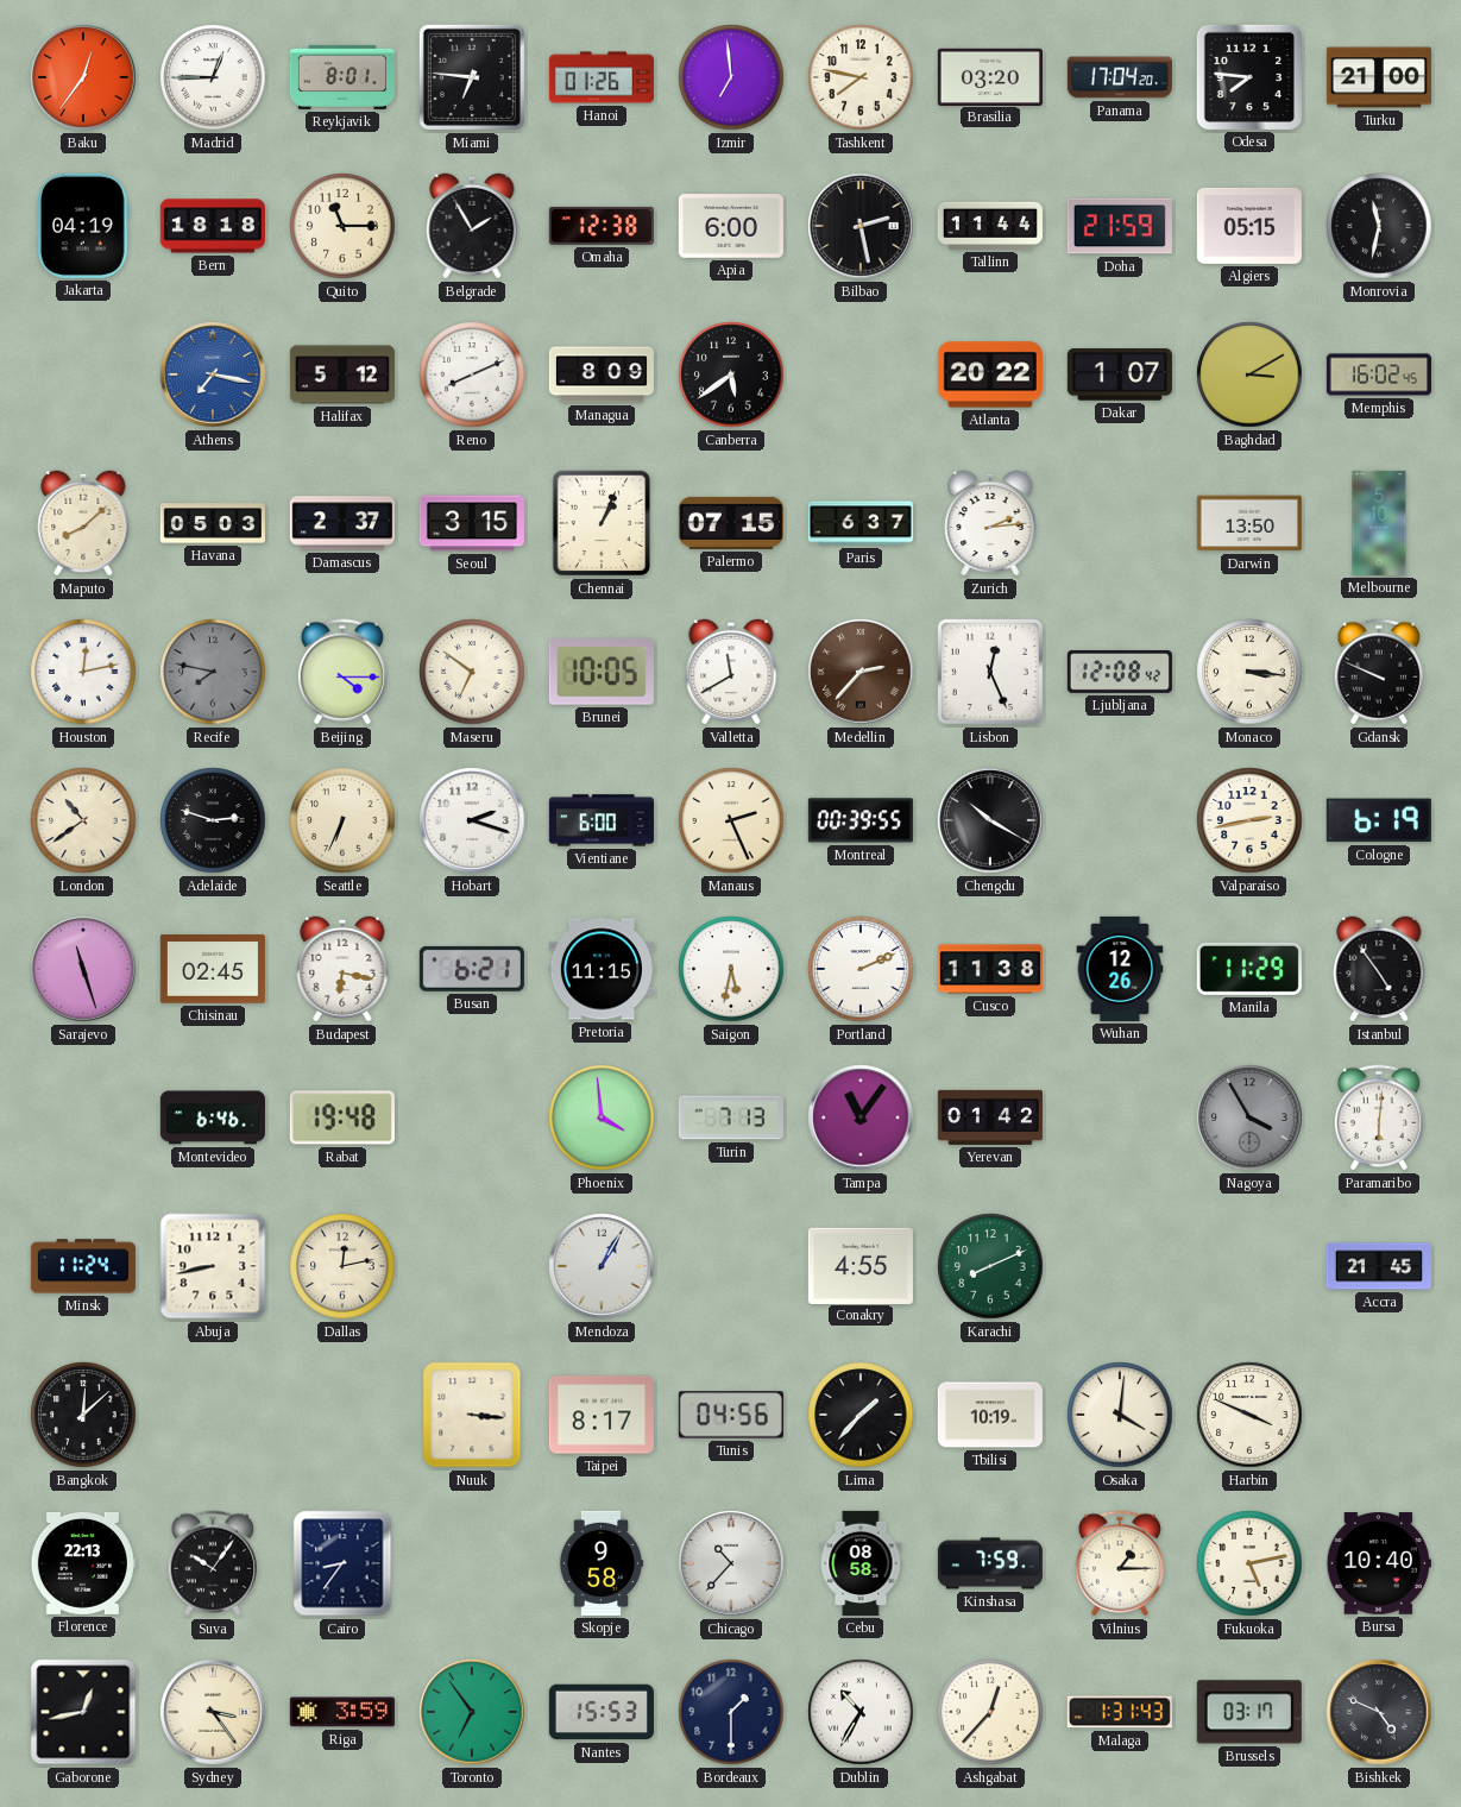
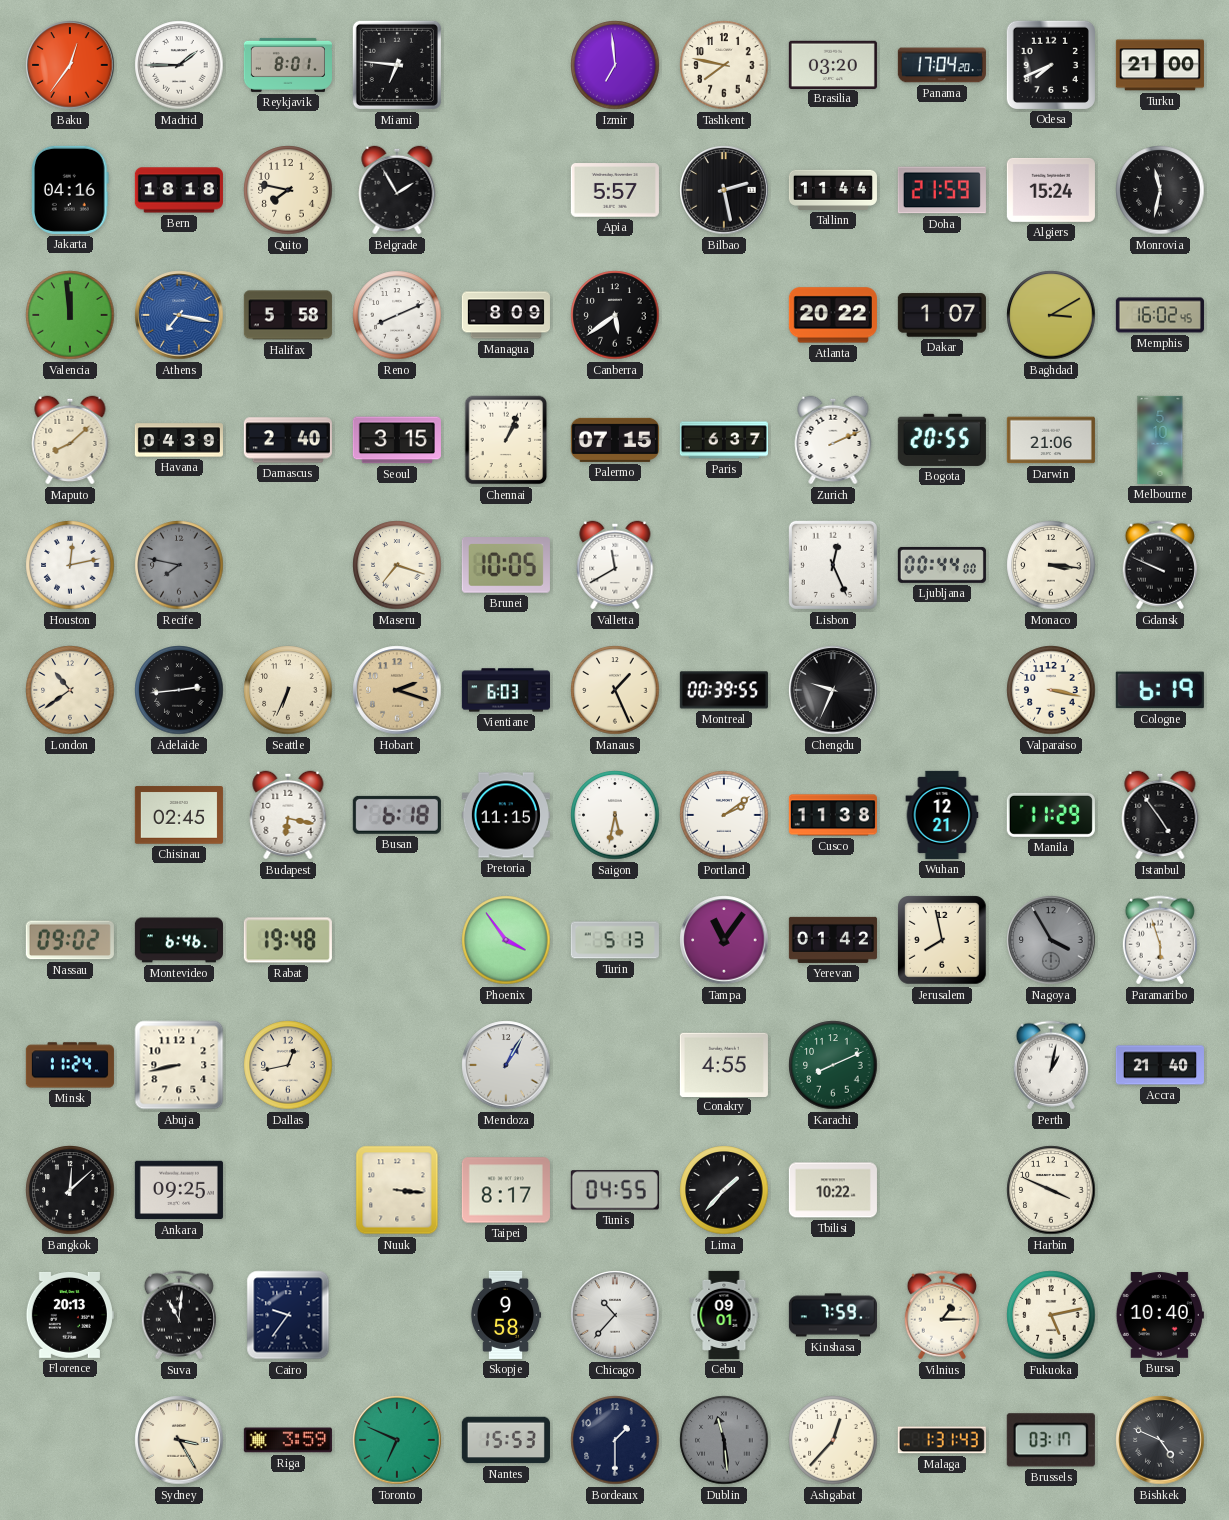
Madrid: 12:45 -> 1:45 (179, 65)
Hanoi: 01:26 -> none (602, 77)
Odesa: 7:46 -> 7:41 (1051, 65)
Jakarta: 04:19 -> 04:16 (71, 190)
Quito: 11:15 -> 7:47 (288, 190)
Omaha: 12:38 -> none (602, 226)
Apia: 6:00 -> 5:57 (615, 190)
Algiers: 05:15 -> 15:24 (1051, 190)
Valencia: none -> 11:59 (70, 315)
Halifax: 5:12 -> 5:58 (288, 315)
Havana: 05:03 -> 04:39 (179, 440)
Damascus: 2:37 -> 2:40 (288, 440)
Zurich: 2:14 -> 2:11 (833, 440)
Bogota: none -> 20:55 (942, 440)
Darwin: 13:50 -> 21:06 (1051, 440)
Beijing: 4:15 -> none (342, 672)
Maseru: 6:51 -> 7:18 (397, 565)
Medellin: 2:37 -> none (861, 672)
Ljubljana: 12:08 -> 00:44 (942, 565)
Adelaide: 2:48 -> 2:44 (179, 690)
Hobart dial: white -> champagne (397, 690)
Vientiane: 6:00 -> 6:03 (506, 690)
Manaus: 2:26 -> 1:26 (615, 690)
Chengdu: 10:20 -> 9:34 (833, 690)
Valparaiso: 2:43 -> 3:17 (1051, 690)
Sarajevo: 11:27 -> none (83, 969)
Busan: 6:21 -> 6:18 (397, 815)
Portland: 2:11 -> 2:09 (724, 815)
Wuhan: 12:26 -> 12:21 (942, 815)
Nassau: none -> 09:02 (70, 940)
Phoenix: 3:59 -> 3:54 (506, 940)
Turin: 7:13 -> 5:13 (615, 940)
Jerusalem: none -> 7:58 (942, 940)
Paramaribo: 6:01 -> 5:57 (1160, 940)
Dallas: 12:13 -> 12:43 (288, 1065)
Perth: none -> 1:02 (1051, 1065)
Accra: 21:45 -> 21:40 (1160, 1065)
Ankara: none -> 09:25 (179, 1190)
Tunis: 04:56 -> 04:55 (615, 1190)
Tbilisi: 10:19 -> 10:22 (833, 1190)
Osaka: 4:01 -> none (1120, 1415)
Florence: 22:13 -> 20:13 (70, 1315)
Suva: 10:06 -> 11:01 (179, 1315)
Cairo: 8:36 -> 9:36 (288, 1315)
Cebu: 08:58 -> 09:01 (724, 1315)
Gaborone: 12:43 -> none (83, 1712)
Sydney: 3:24 -> 3:25 (179, 1440)
Toronto: 6:54 -> 6:49 (397, 1440)
Dublin: 10:35 -> 11:29 (724, 1440)
Dublin dial: white -> grey (724, 1440)
